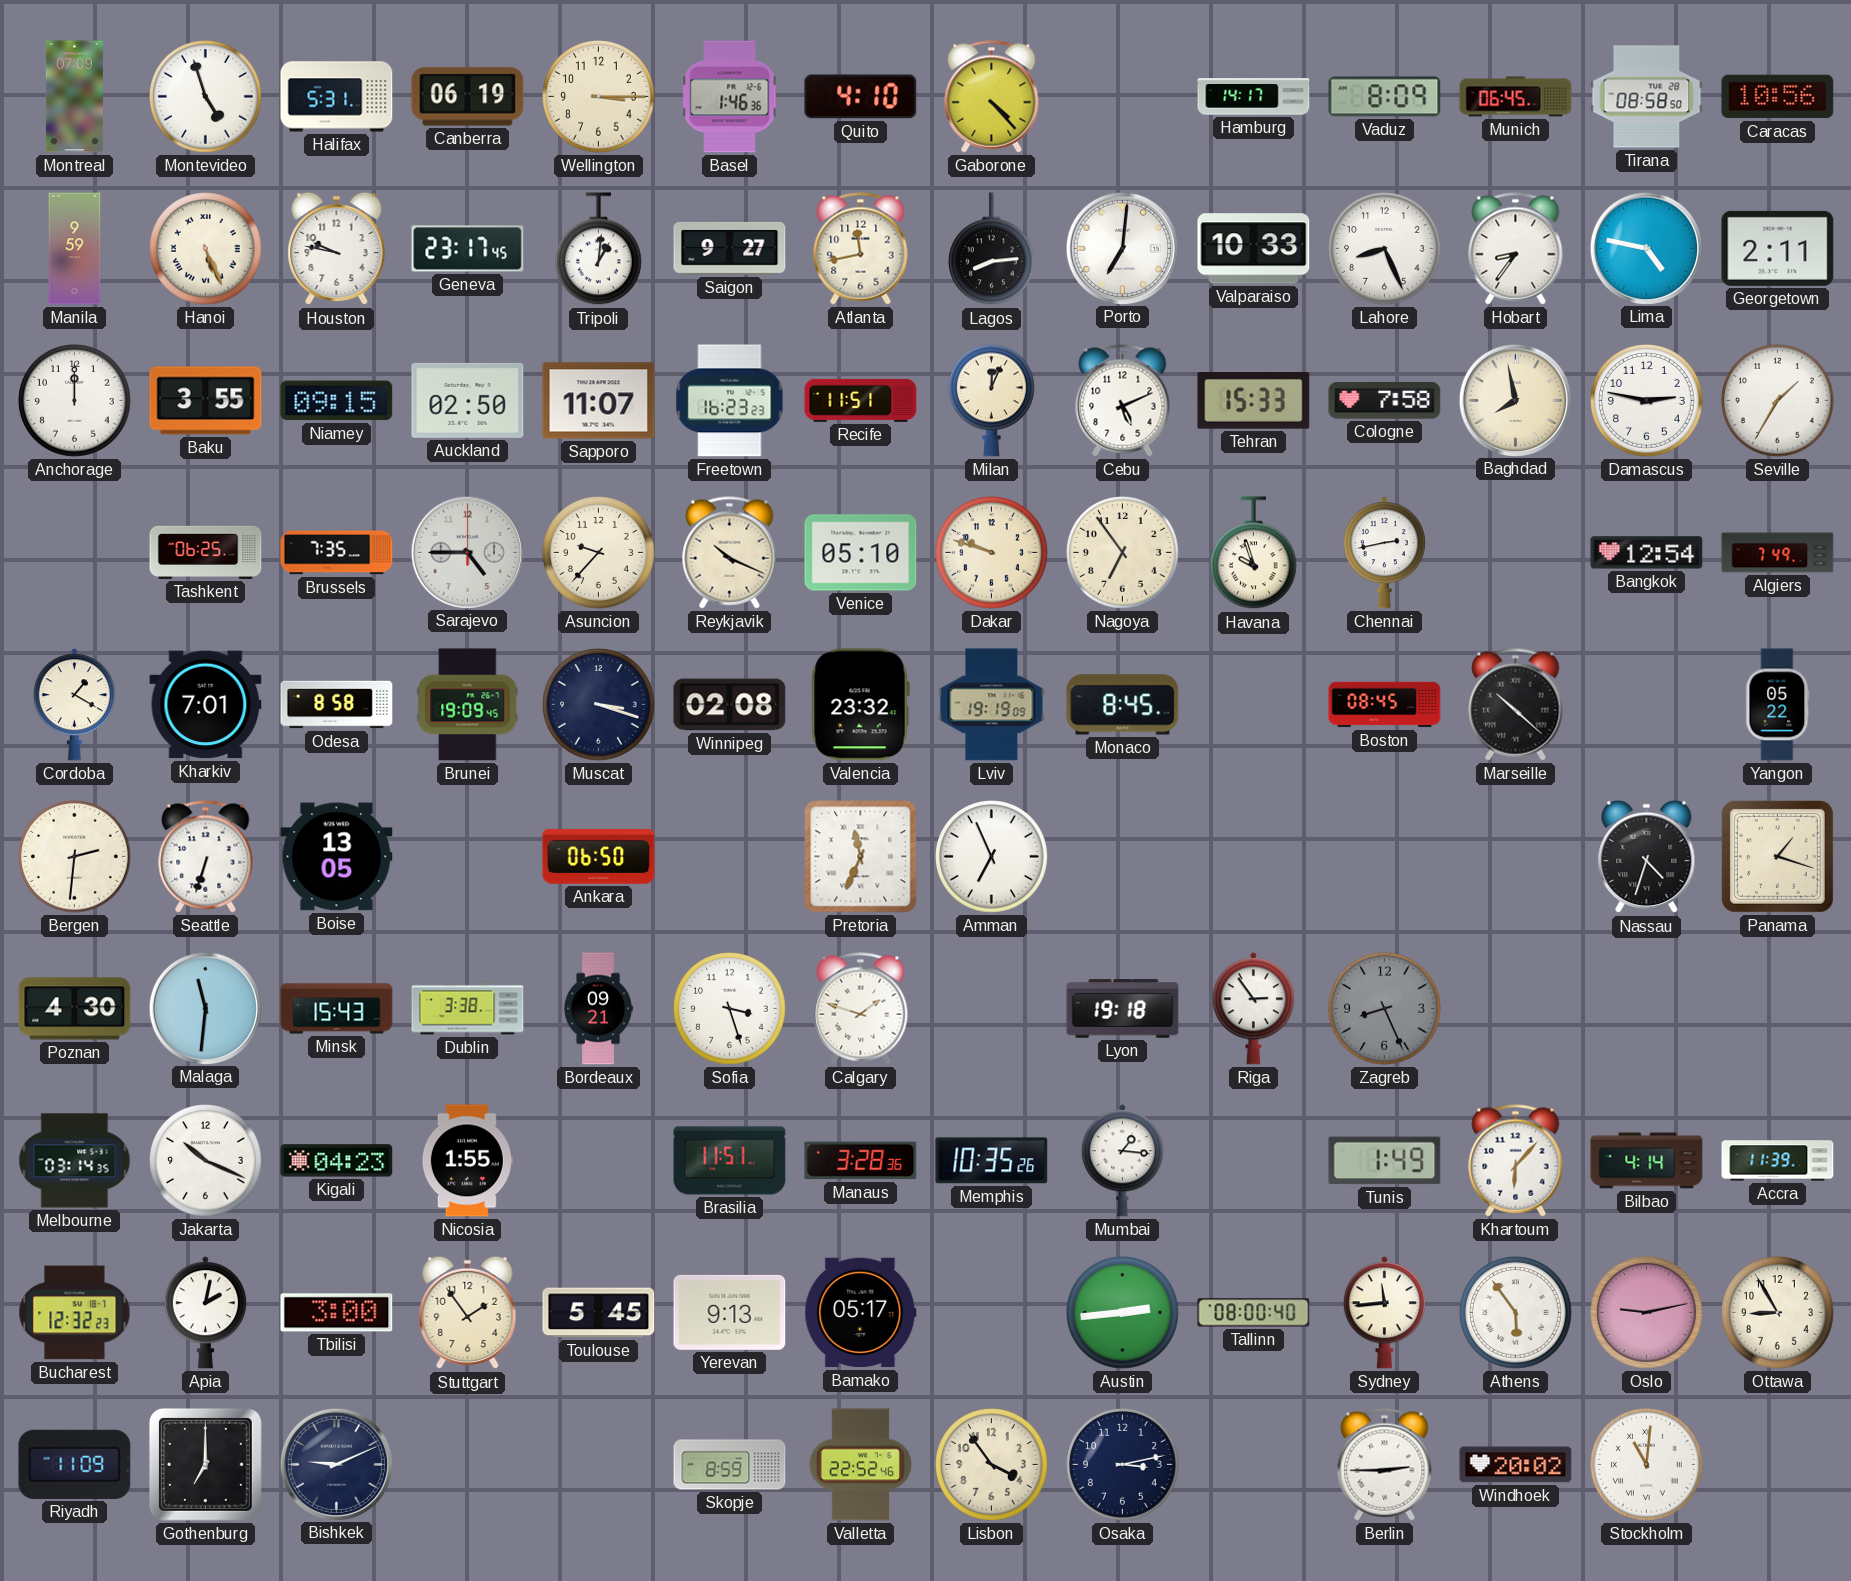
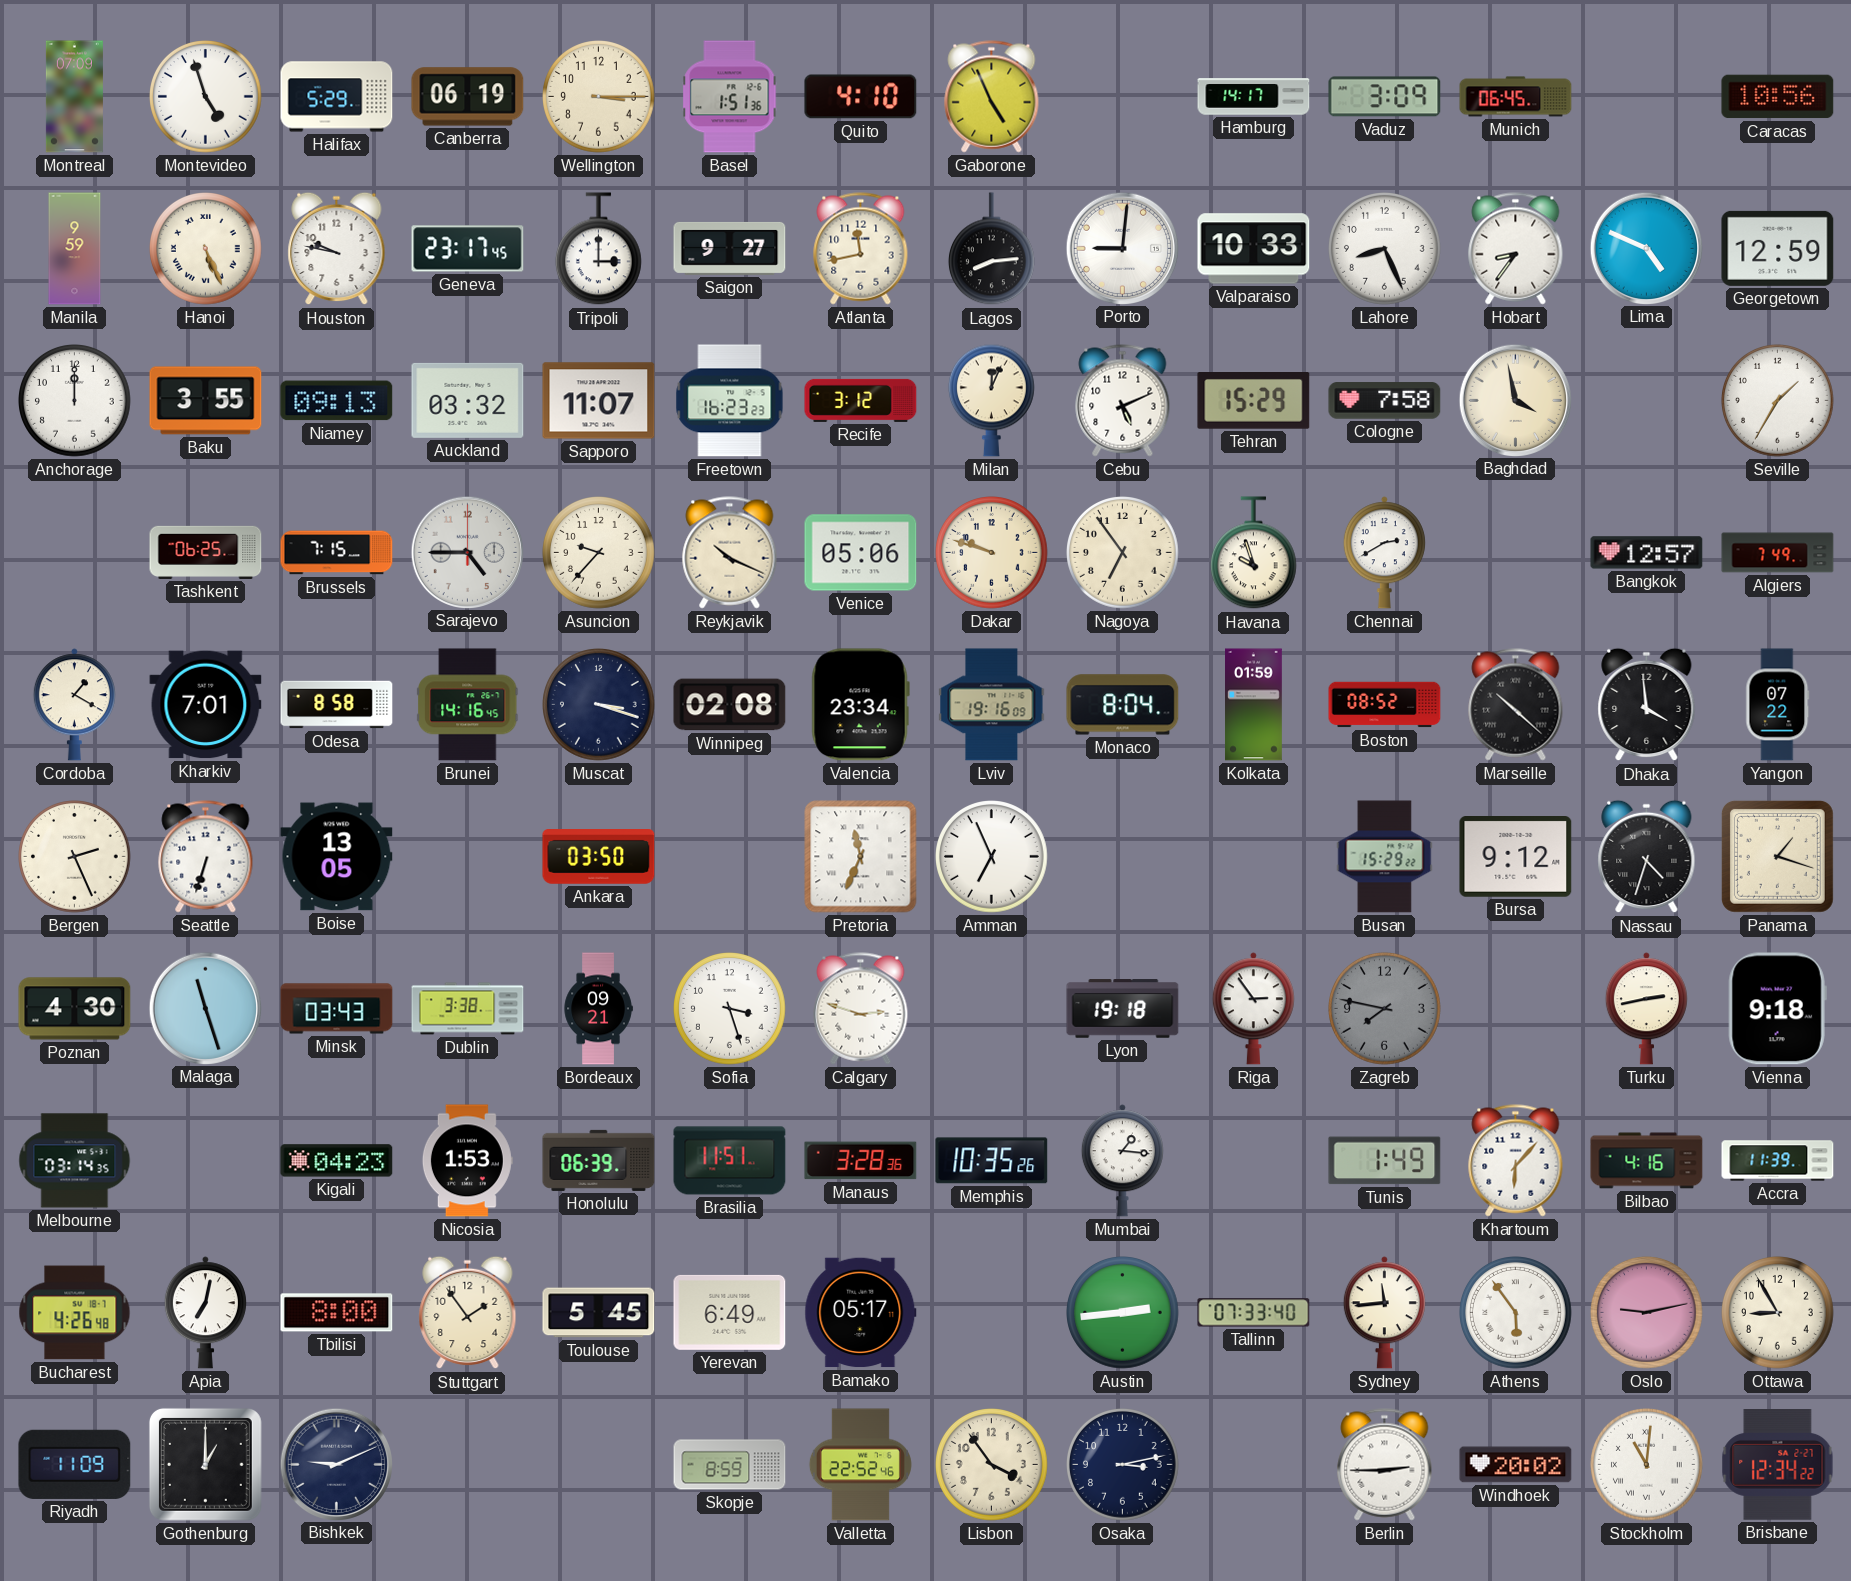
Halifax: 5:31 -> 5:29 (337, 97)
Basel: 1:46 -> 1:51 (730, 97)
Gaborone: 4:23 -> 4:56 (992, 97)
Vaduz: 8:09 -> 3:09 (1385, 97)
Tirana: 08:58 -> none (1647, 97)
Tripoli: 1:01 -> 3:00 (598, 249)
Porto: 7:01 -> 9:01 (1122, 248)
Lima: 4:47 -> 4:49 (1646, 248)
Georgetown: 2:11 -> 12:59 (1778, 248)
Niamey: 09:15 -> 09:13 (337, 401)
Auckland: 02:50 -> 03:32 (468, 400)
Recife: 11:51 -> 3:12 (861, 400)
Tehran: 15:33 -> 15:29 (1254, 401)
Baghdad: 7:58 -> 3:58 (1515, 400)
Damascus: 2:47 -> none (1647, 401)
Brussels: 7:35 -> 7:15 (337, 553)
Venice: 05:10 -> 05:06 (861, 553)
Chennai: 2:43 -> 2:40 (1384, 553)
Bangkok: 12:54 -> 12:57 (1647, 553)
Brunei: 19:09 -> 14:16 (467, 705)
Valencia: 23:32 -> 23:34 (860, 705)
Lviv: 19:19 -> 19:16 (992, 705)
Monaco: 8:45 -> 8:04 (1123, 705)
Kolkata: none -> 01:59 (1254, 705)
Boston: 08:45 -> 08:52 (1385, 705)
Dhaka: none -> 3:59 (1647, 705)
Yangon: 05:22 -> 07:22 (1778, 705)
Bergen: 2:31 -> 2:26 (75, 857)
Ankara: 06:50 -> 03:50 (599, 857)
Busan: none -> 15:29 (1385, 857)
Bursa: none -> 9:12 (1516, 857)
Malaga: 11:31 -> 11:27 (205, 1008)
Minsk: 15:43 -> 03:43 (337, 1009)
Calgary: 1:48 -> 2:48 (861, 1009)
Zagreb: 8:26 -> 7:47 (1385, 1009)
Turku: none -> 2:43 (1646, 1009)
Vienna: none -> 9:18 (1777, 1009)
Jakarta: 10:19 -> none (206, 1161)
Nicosia: 1:55 -> 1:53 (467, 1161)
Honolulu: none -> 06:39 (599, 1160)
Bilbao: 4:14 -> 4:16 (1647, 1161)
Bucharest: 12:32 -> 4:26 (75, 1313)
Apia: 2:02 -> 7:02 (205, 1313)
Tbilisi: 3:00 -> 8:00 (337, 1313)
Yerevan: 9:13 -> 6:49 (730, 1312)
Tallinn: 08:00 -> 07:33 (1254, 1313)
Gothenburg: 7:00 -> 1:00 (205, 1464)
Brisbane: none -> 12:34 (1778, 1465)
